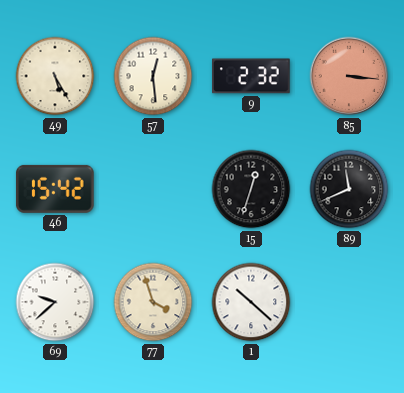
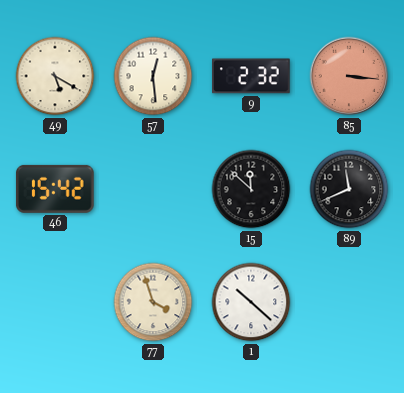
49: 5:25 -> 5:20 (55, 76)
15: 12:33 -> 11:52 (251, 189)
69: 9:38 -> none (55, 302)
